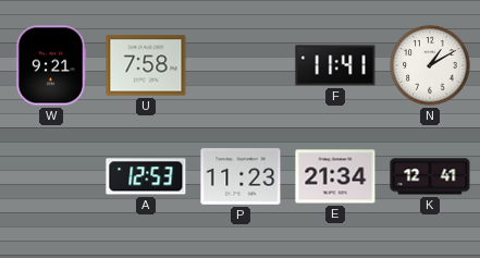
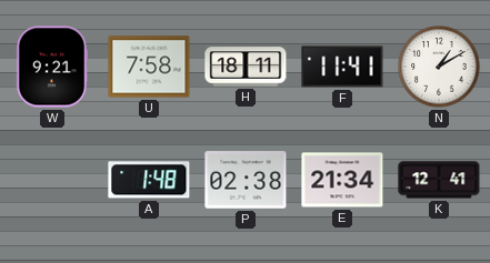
H: none -> 18:11 (246, 67)
A: 12:53 -> 1:48 (149, 180)
P: 11:23 -> 02:38 (246, 180)
